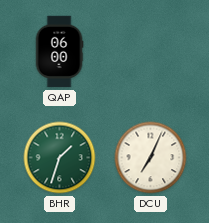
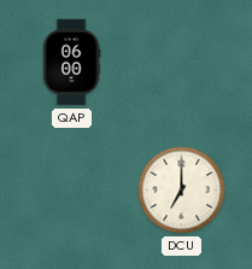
BHR: 1:33 -> none (60, 158)
DCU: 7:04 -> 7:00 (182, 191)
